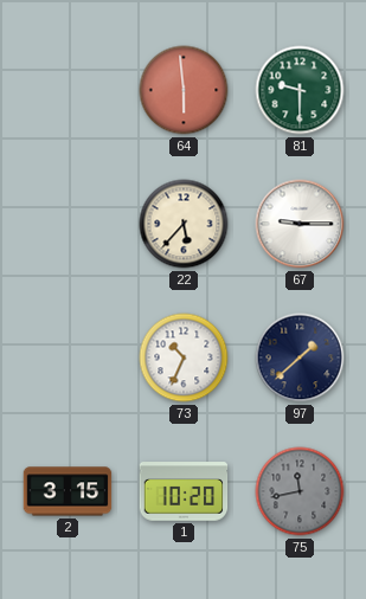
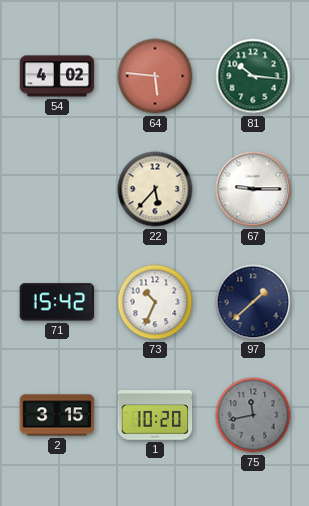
54: none -> 4:02 (57, 76)
64: 5:59 -> 5:46 (155, 76)
81: 9:30 -> 10:16 (253, 76)
71: none -> 15:42 (56, 302)
